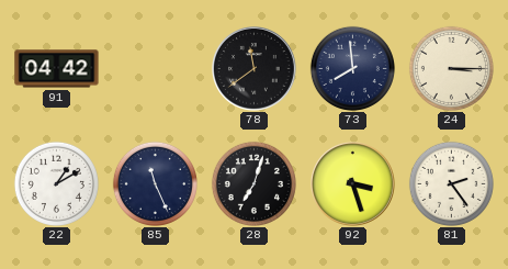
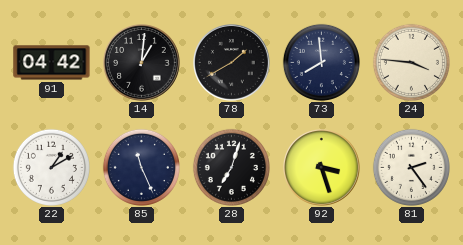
14: none -> 1:01 (142, 63)
78: 11:39 -> 1:40 (232, 63)
24: 3:15 -> 3:46 (411, 62)
